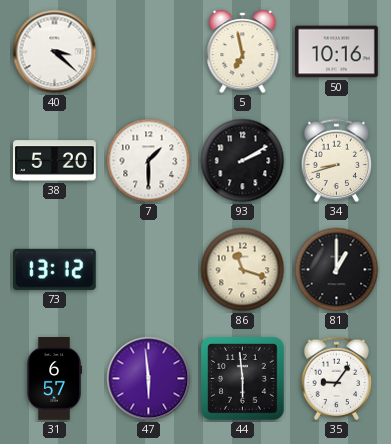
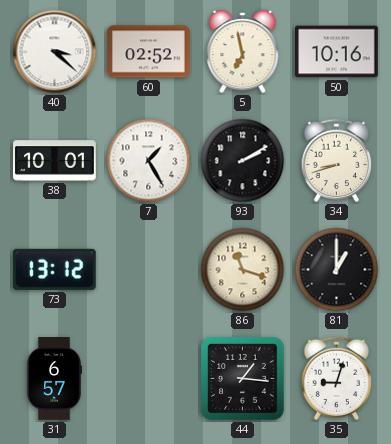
60: none -> 02:52 (149, 52)
38: 5:20 -> 10:01 (55, 161)
7: 1:30 -> 1:25 (149, 161)
47: 5:59 -> none (149, 379)
44: 5:59 -> 1:16 (243, 379)
35: 9:06 -> 9:03 (337, 379)
